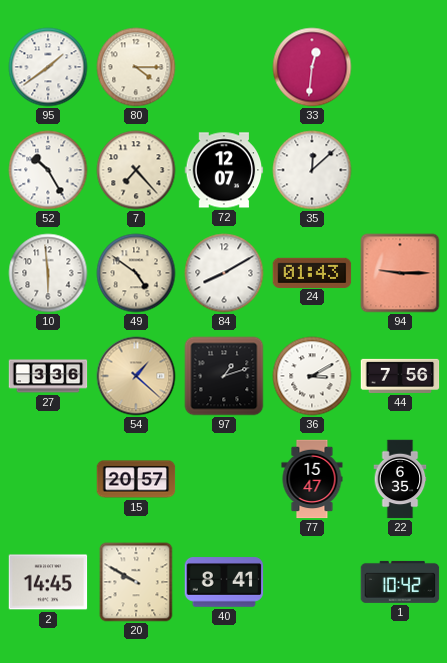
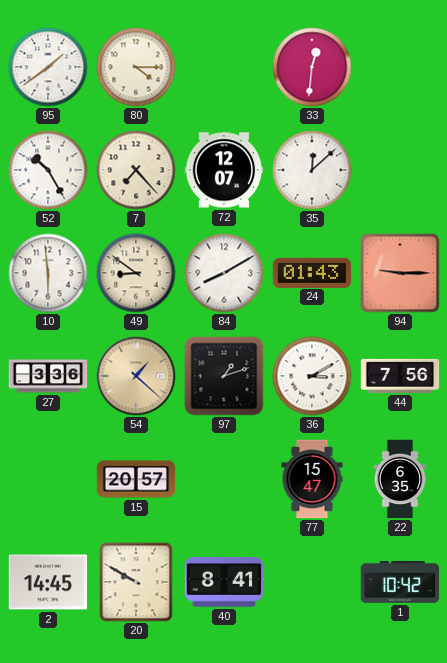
49: 4:51 -> 8:51 (136, 273)
